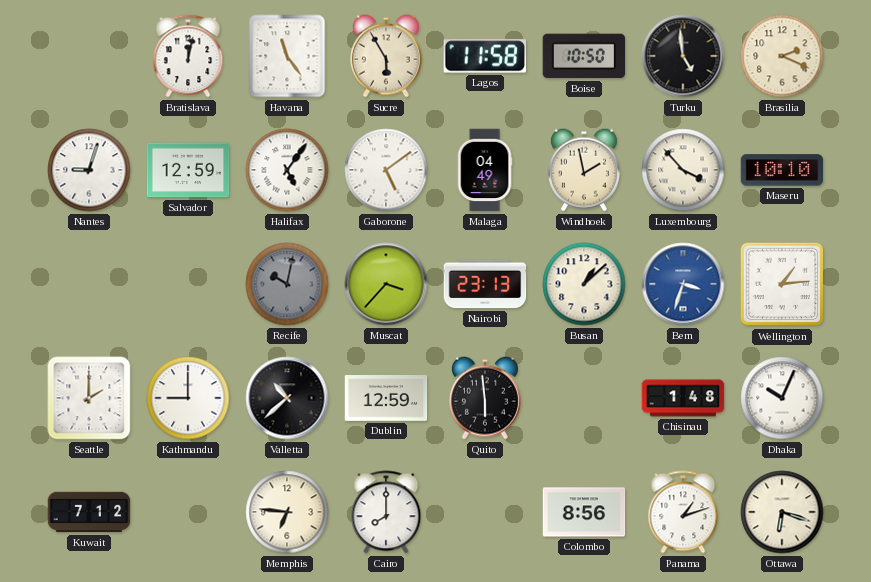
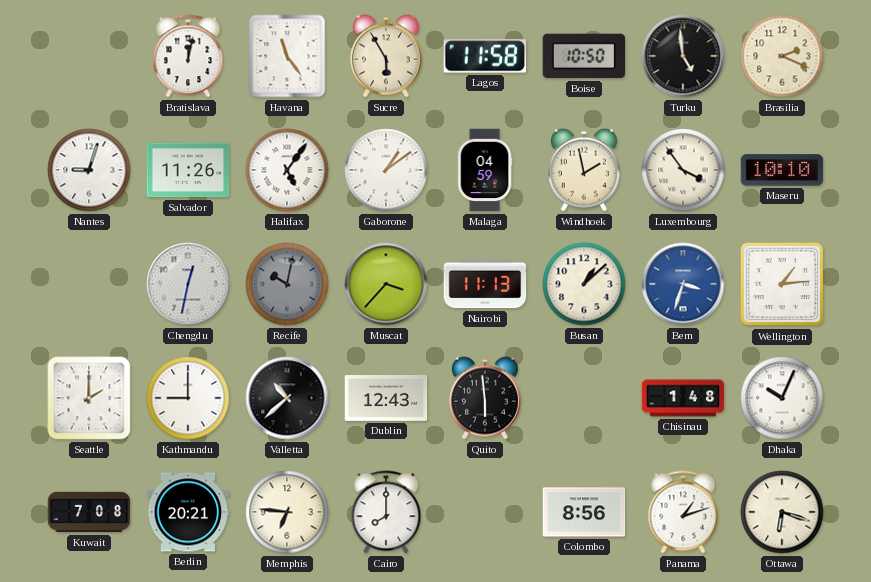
Salvador: 12:59 -> 11:26 (188, 170)
Gaborone: 5:09 -> 1:09 (386, 170)
Malaga: 04:49 -> 04:59 (485, 170)
Luxembourg: 3:53 -> 3:54 (683, 170)
Chengdu: none -> 12:32 (188, 284)
Nairobi: 23:13 -> 11:13 (485, 284)
Dublin: 12:59 -> 12:43 (386, 399)
Kuwait: 7:12 -> 7:08 (89, 512)
Berlin: none -> 20:21 (188, 512)
